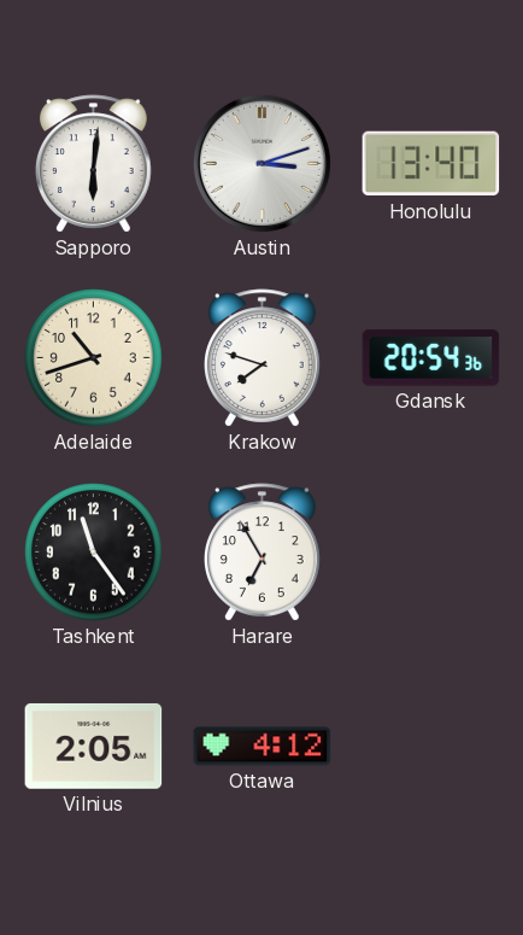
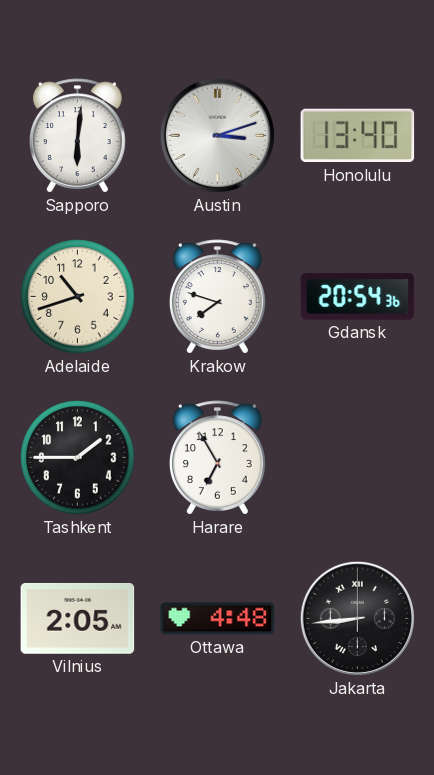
Tashkent: 11:24 -> 1:45 (78, 458)
Ottawa: 4:12 -> 4:48 (218, 619)
Jakarta: none -> 8:44 (357, 618)
